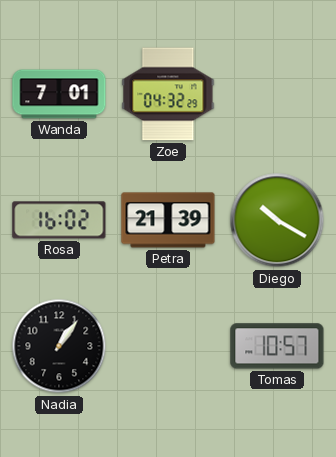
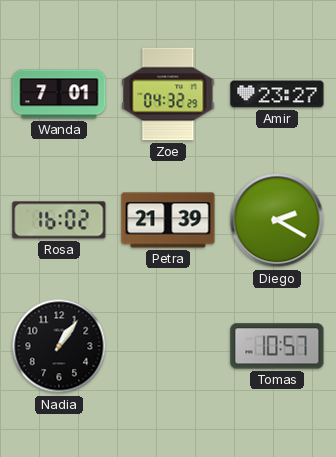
Amir: none -> 23:27 (277, 94)
Diego: 10:20 -> 2:20 (277, 220)
